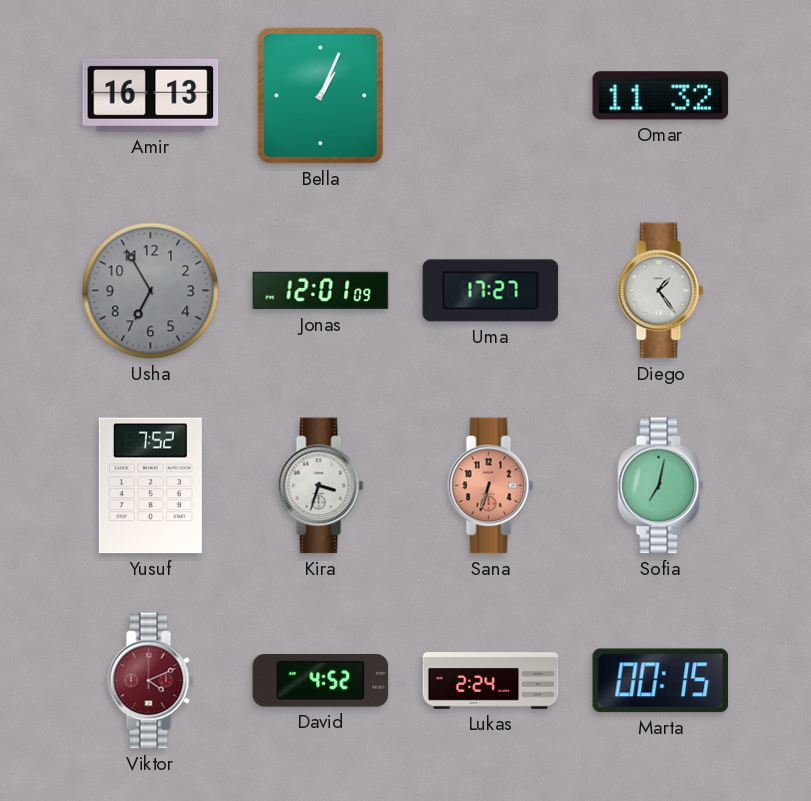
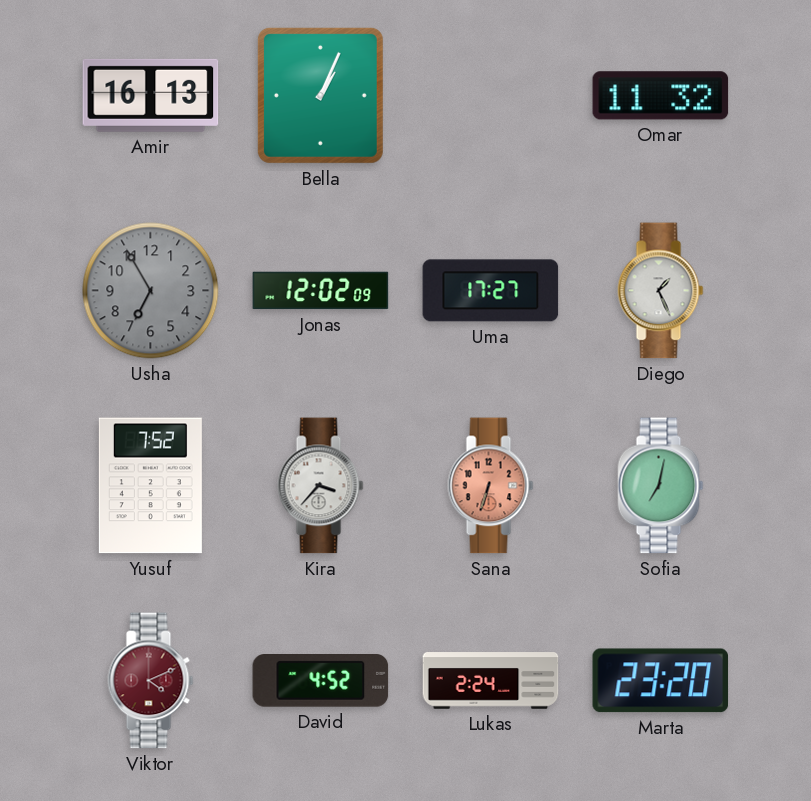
Jonas: 12:01 -> 12:02 (321, 291)
Diego: 1:24 -> 1:26 (661, 291)
Kira: 3:33 -> 3:37 (321, 486)
Marta: 00:15 -> 23:20 (661, 681)
